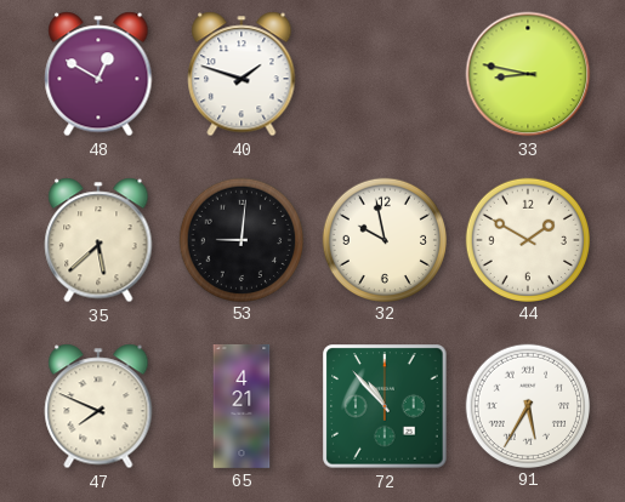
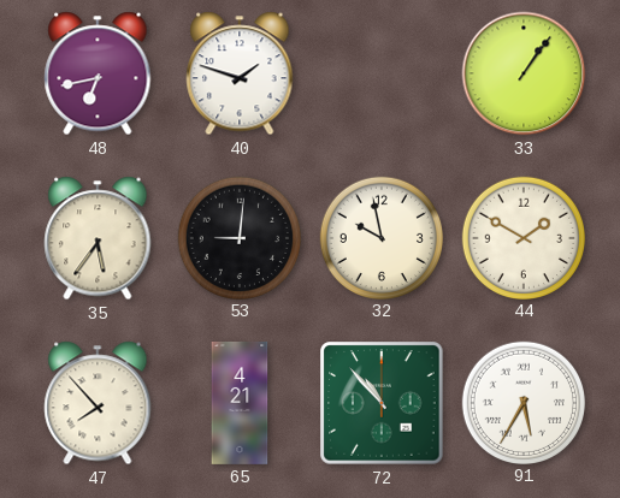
48: 12:50 -> 6:43 (98, 73)
33: 8:47 -> 1:06 (524, 73)
35: 5:38 -> 5:36 (98, 238)
47: 7:49 -> 7:53 (98, 403)
